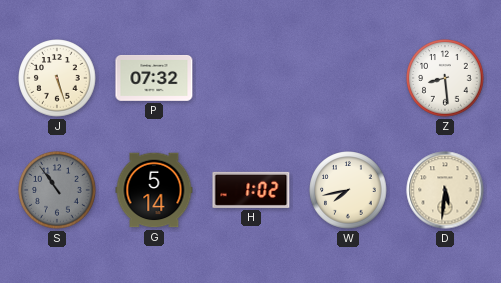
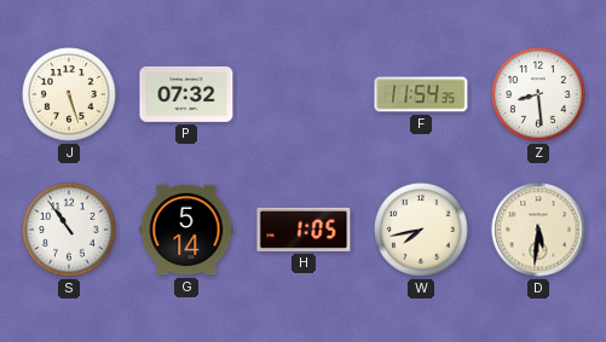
F: none -> 11:54 (421, 94)
S dial: grey -> white (69, 230)
H: 1:02 -> 1:05 (304, 230)
